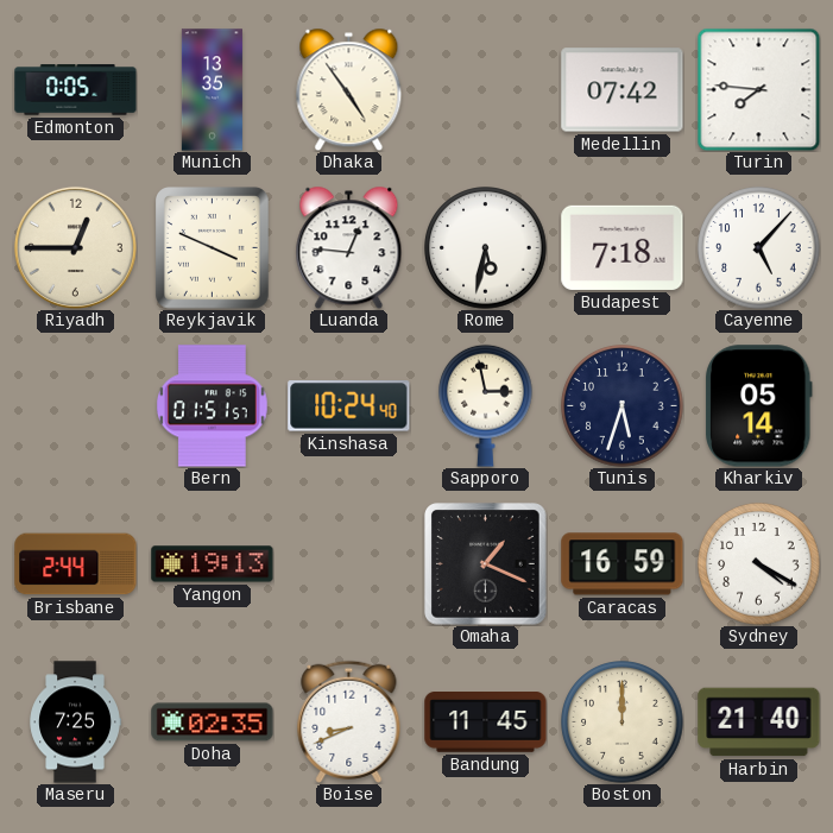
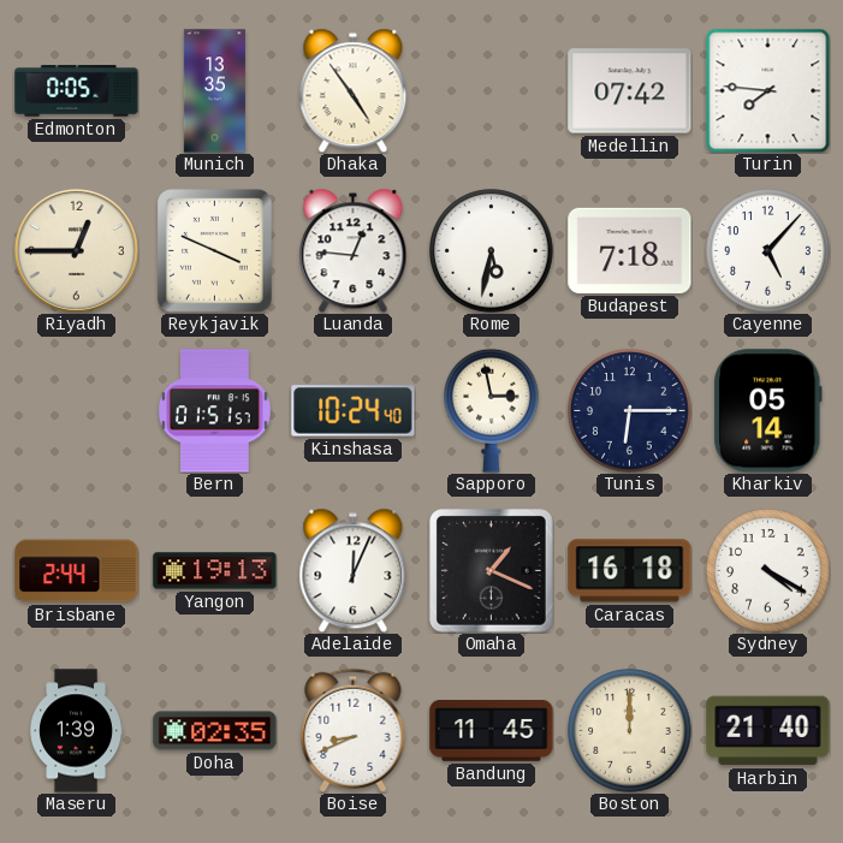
Tunis: 5:33 -> 6:15 (630, 411)
Adelaide: none -> 12:04 (354, 570)
Caracas: 16:59 -> 16:18 (630, 571)
Maseru: 7:25 -> 1:39 (76, 731)
